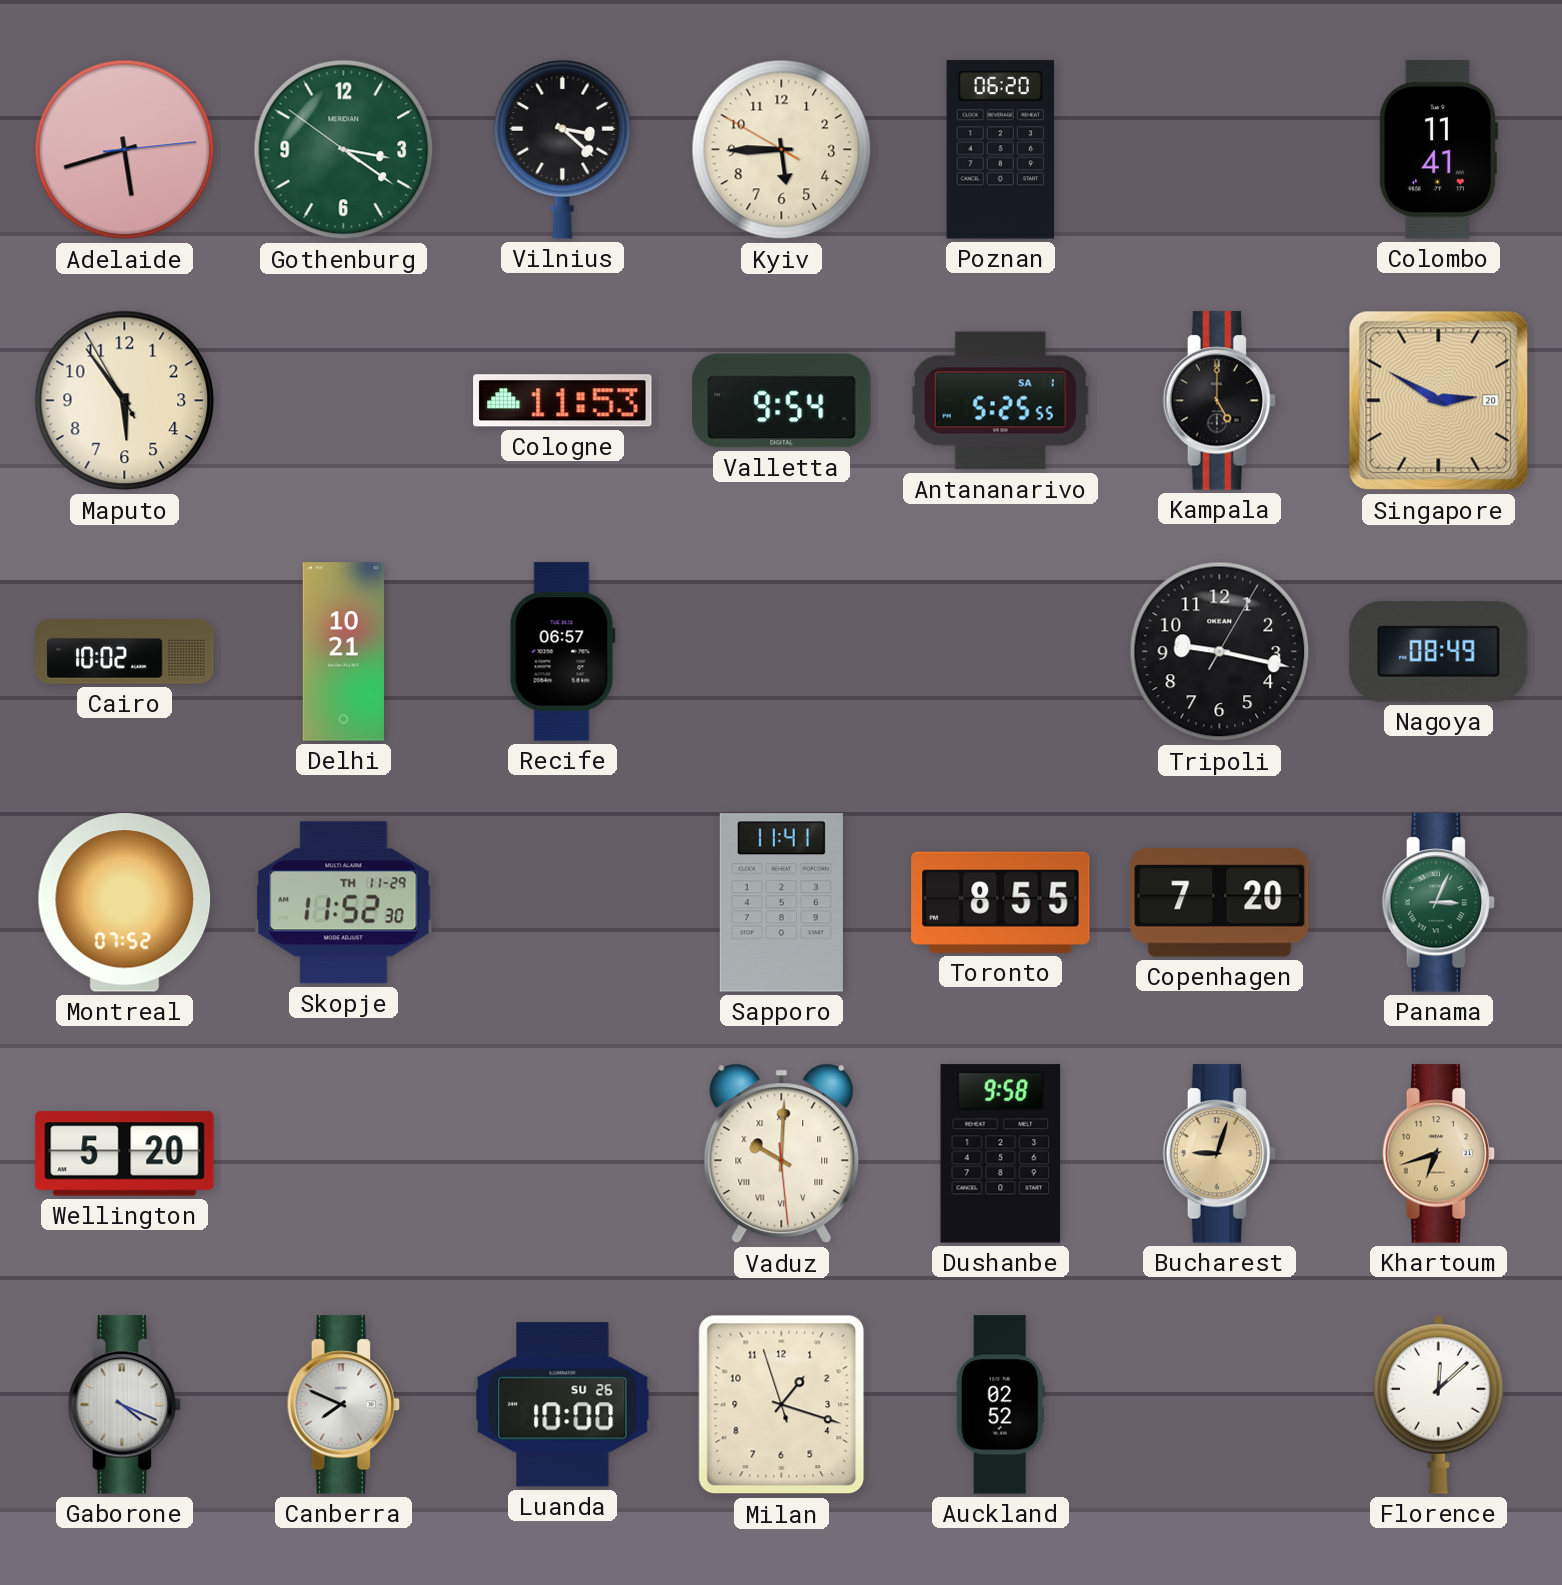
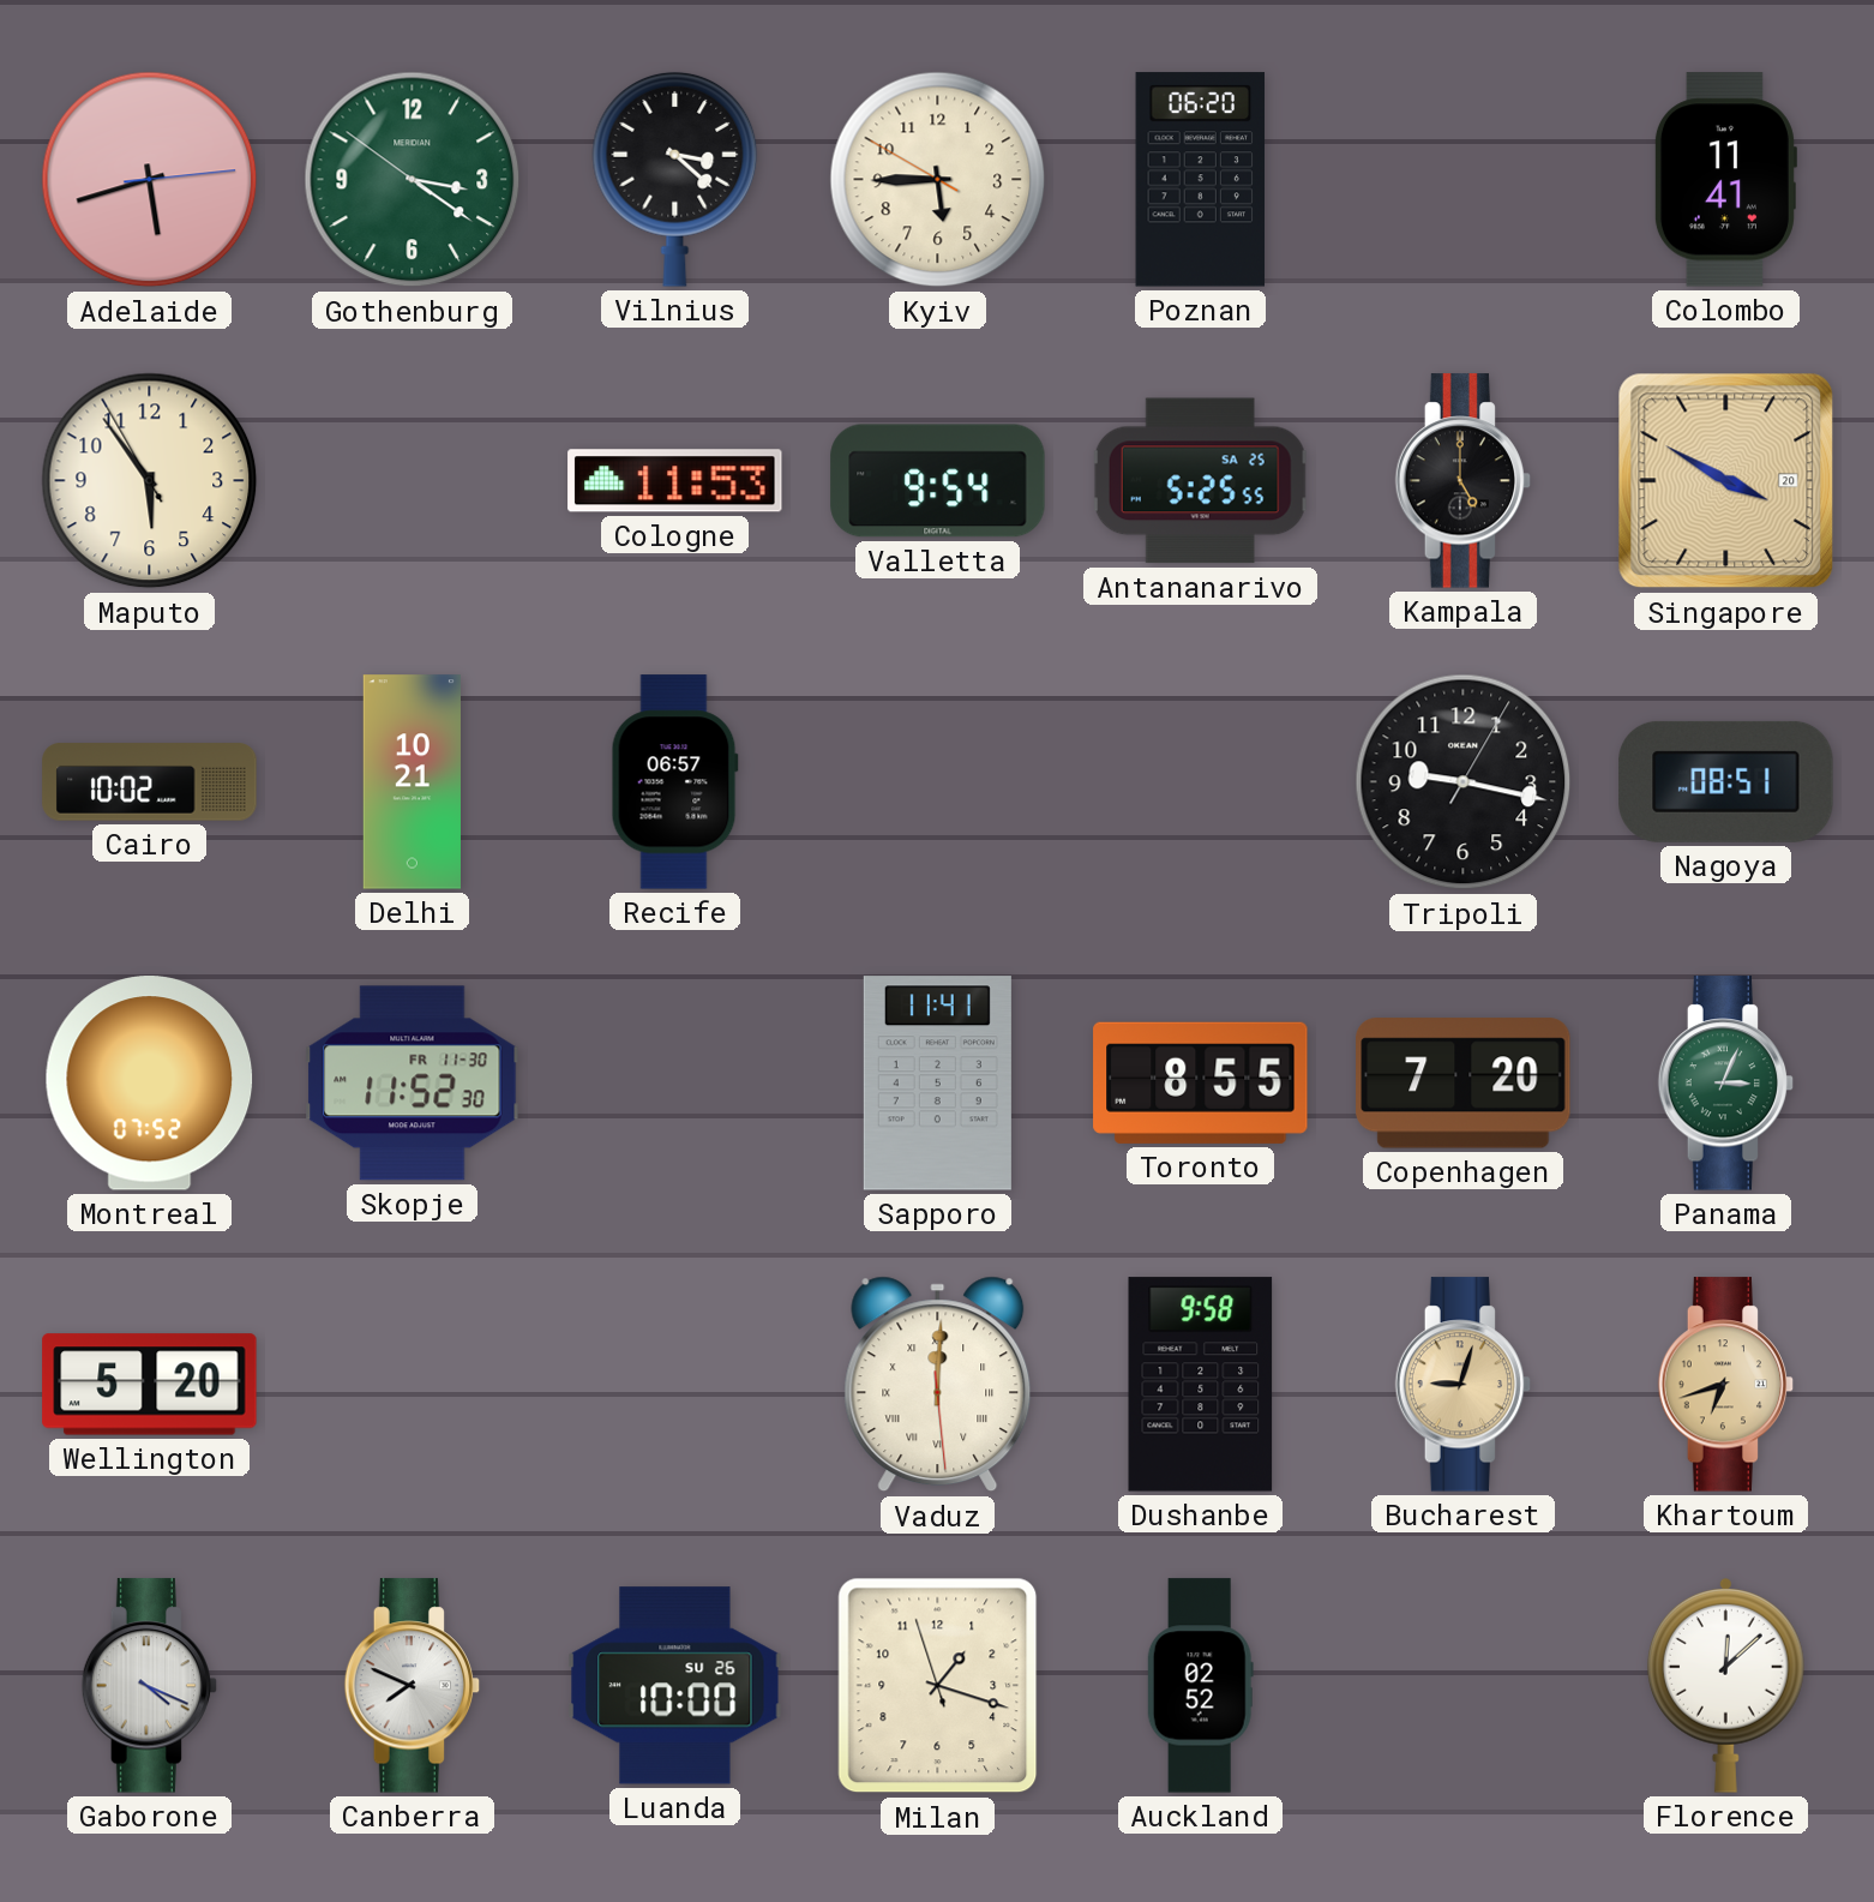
Antananarivo date: SA 1 -> SA 25 (1200, 481)
Singapore: 2:50 -> 3:50 (1726, 481)
Nagoya: 08:49 -> 08:51 (1726, 781)
Skopje date: TH 11-29 -> FR 11-30 (413, 1084)
Vaduz: 10:00 -> 12:00 (938, 1385)
